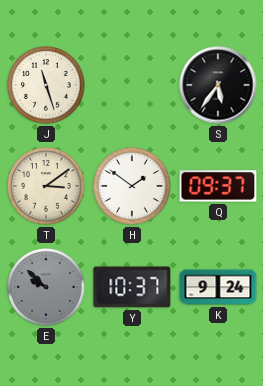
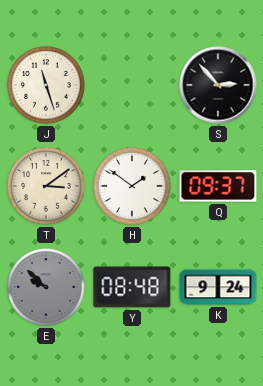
S: 5:36 -> 2:53 (218, 85)
Y: 10:37 -> 08:48 (132, 287)
